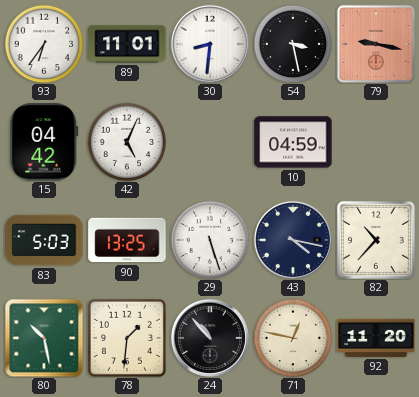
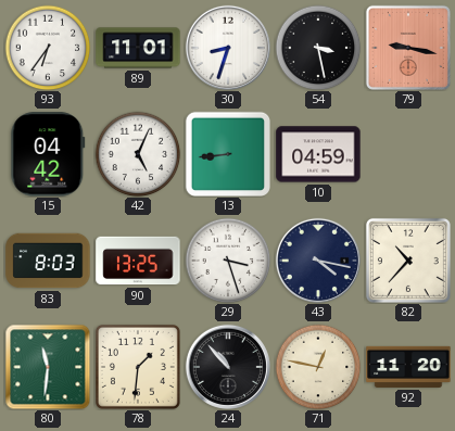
30: 8:31 -> 8:33 (228, 48)
13: none -> 8:44 (227, 153)
83: 5:03 -> 8:03 (48, 261)
29: 5:27 -> 3:27 (228, 261)
80: 10:28 -> 11:31 (48, 367)
